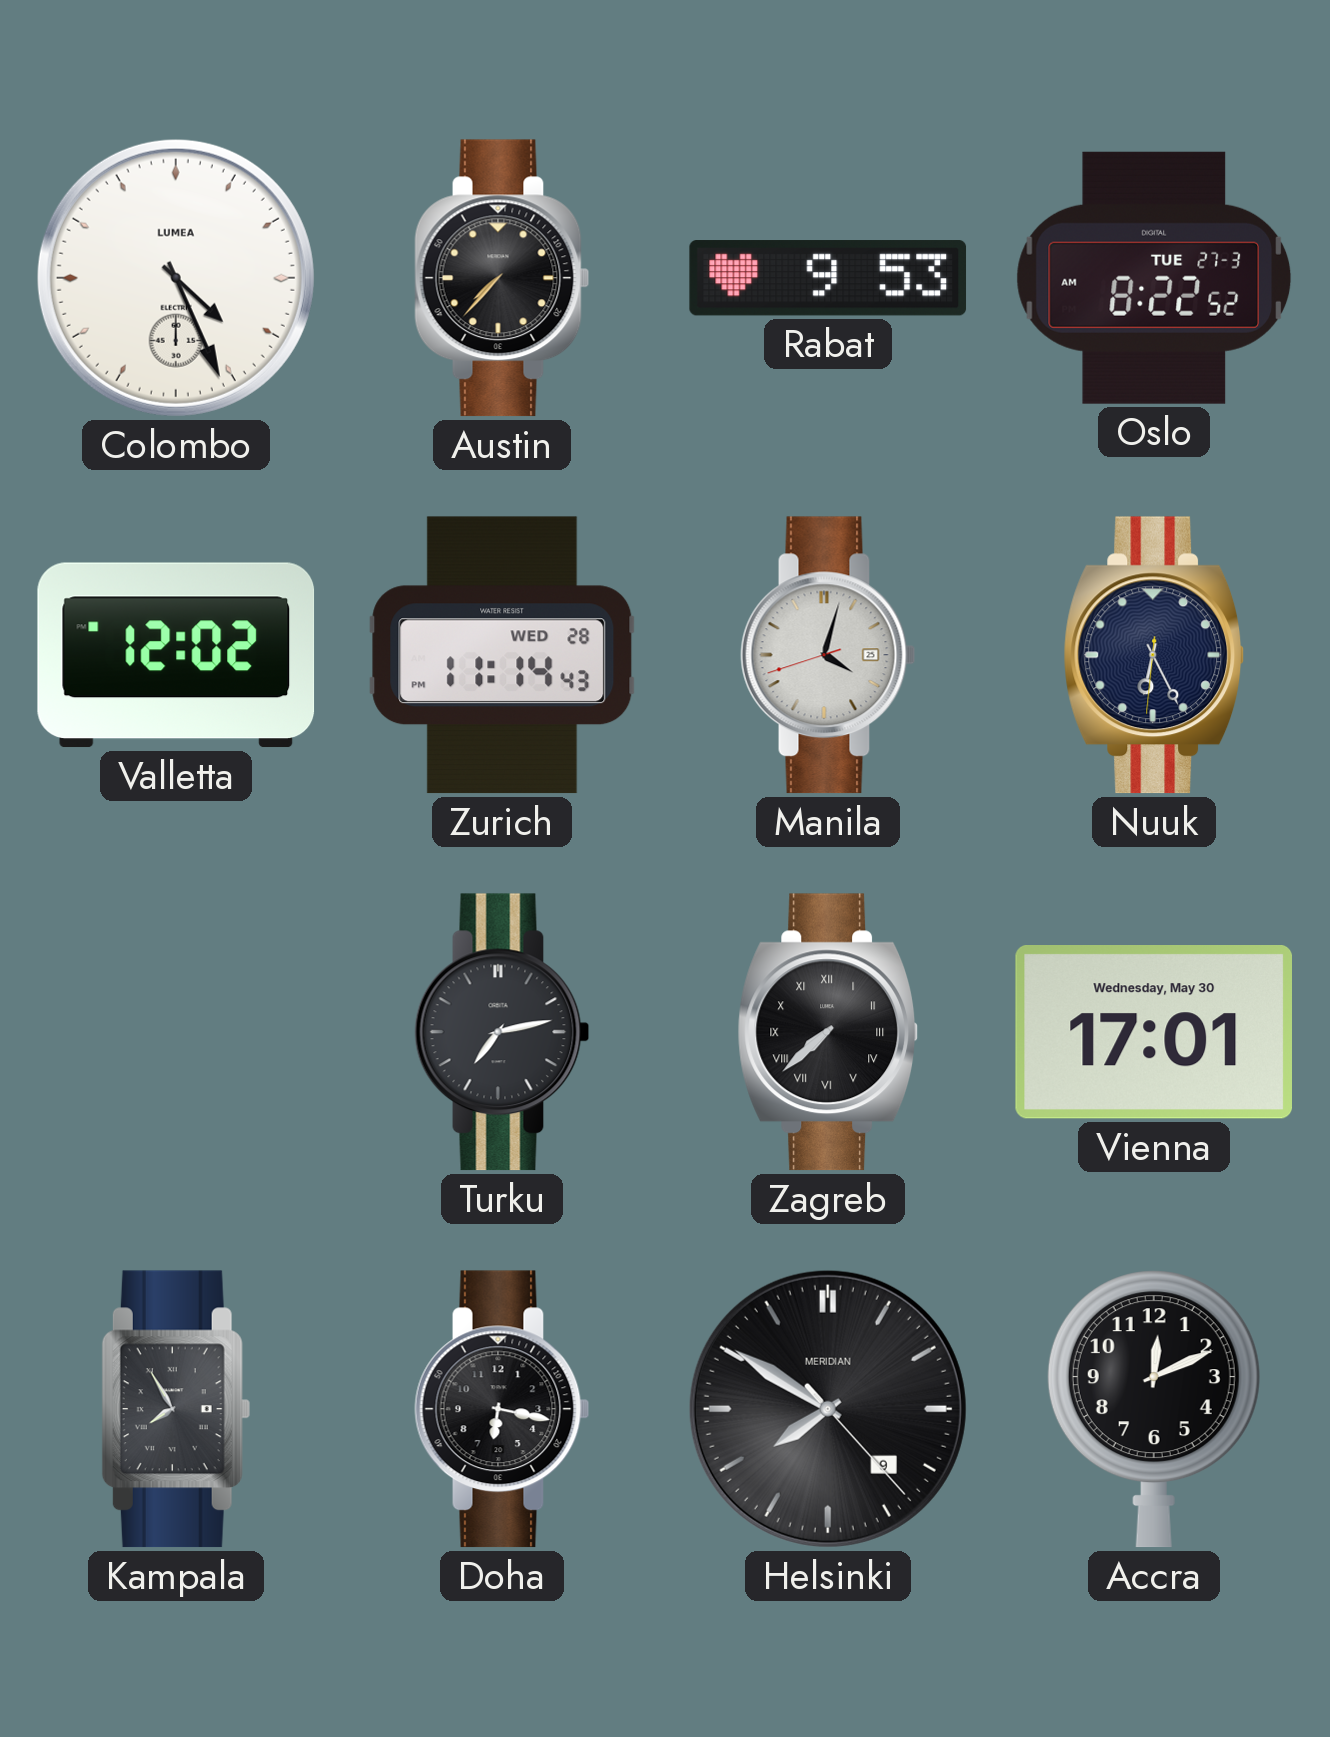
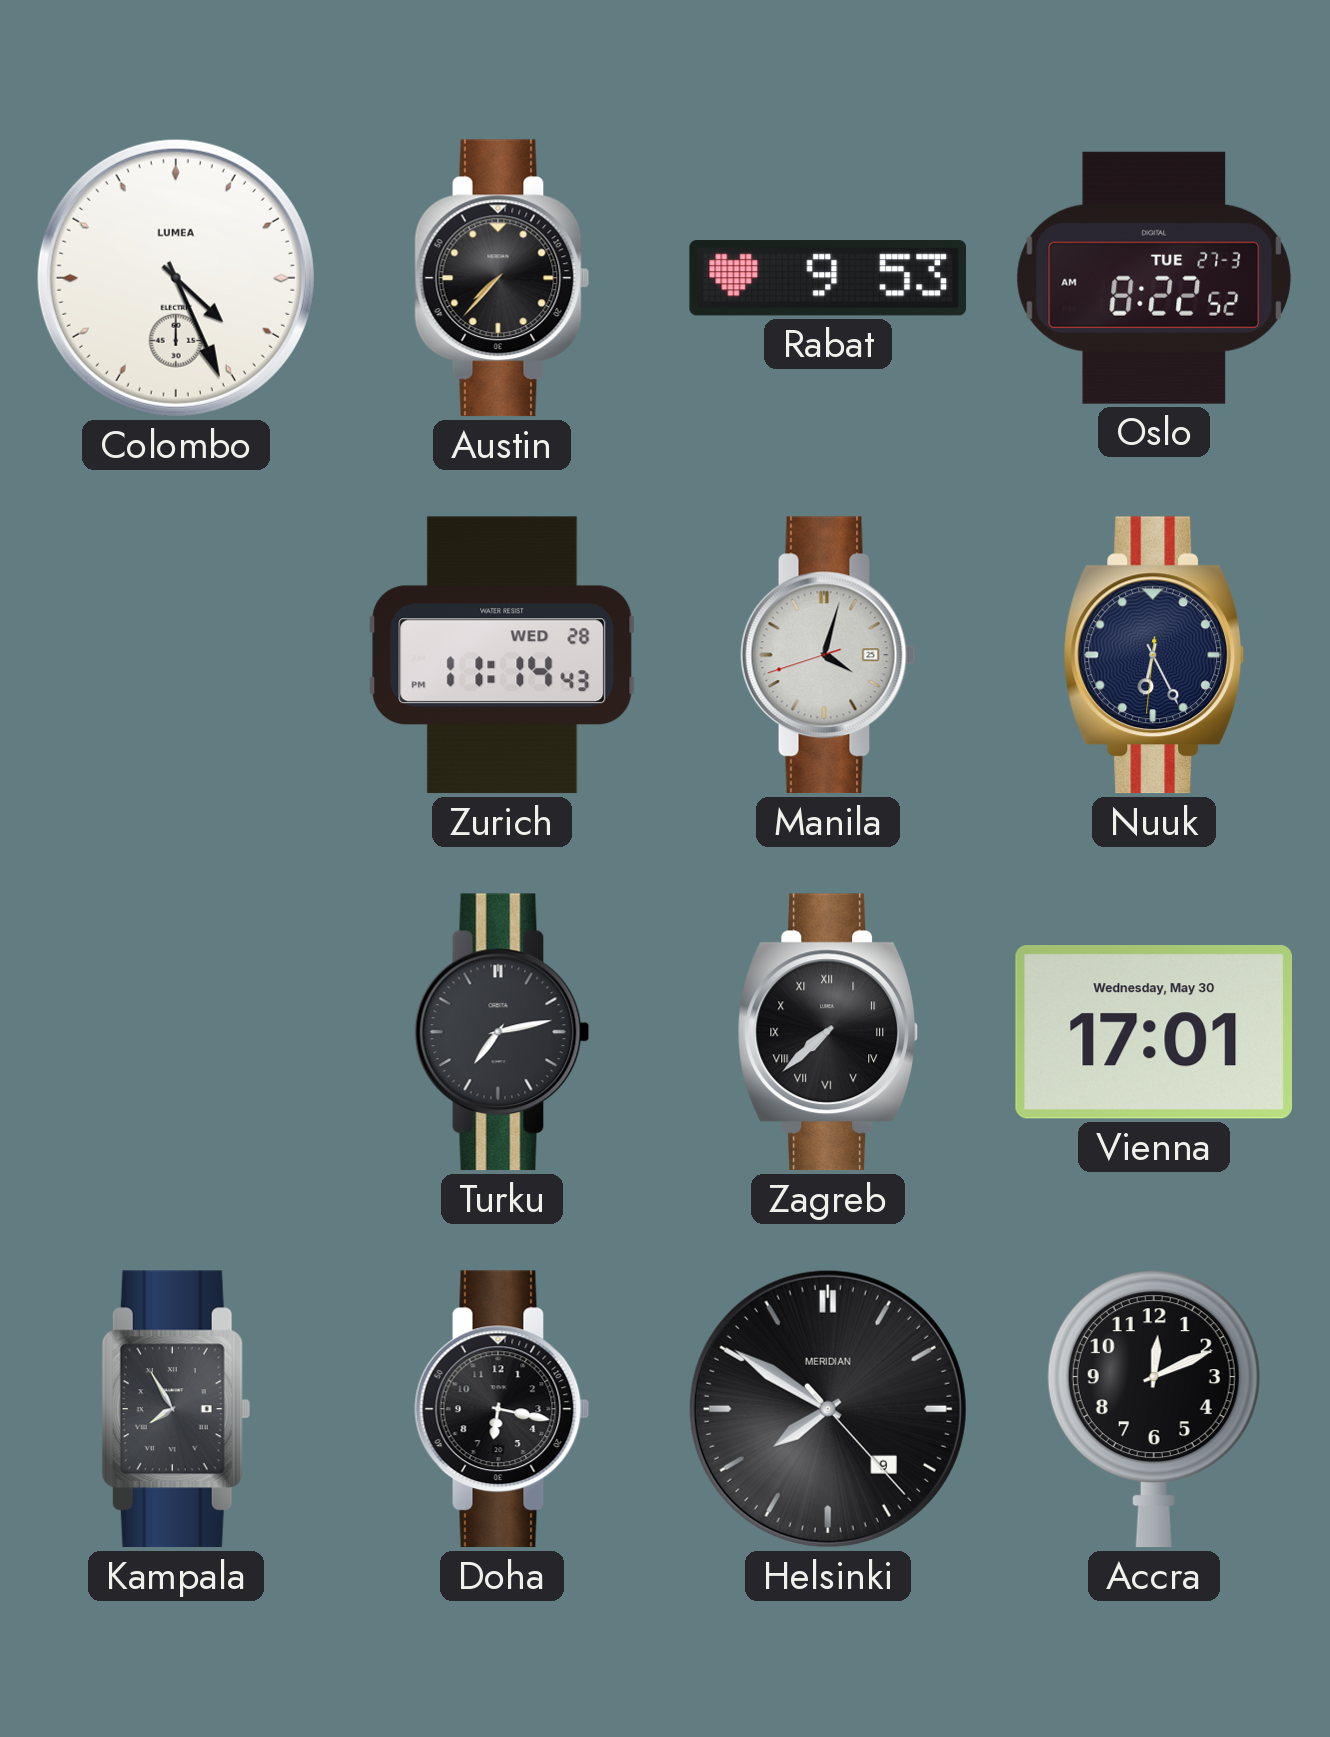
Valletta: 12:02 -> none (176, 655)
